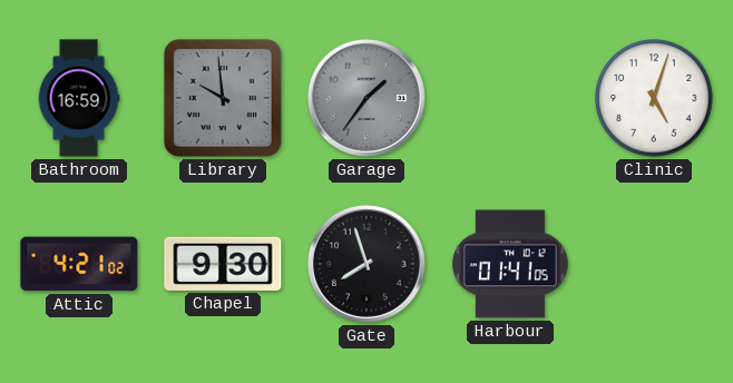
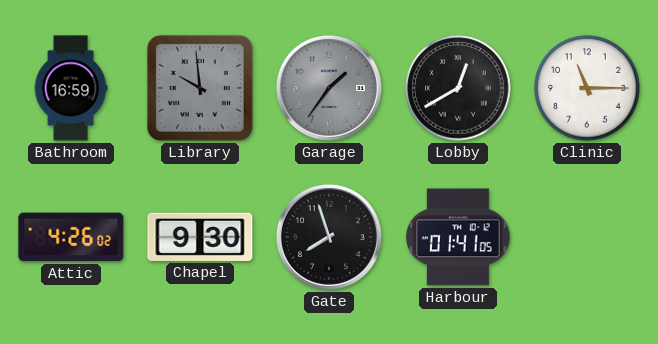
Lobby: none -> 12:40 (458, 88)
Clinic: 5:03 -> 11:15 (587, 88)
Attic: 4:21 -> 4:26 (71, 237)
